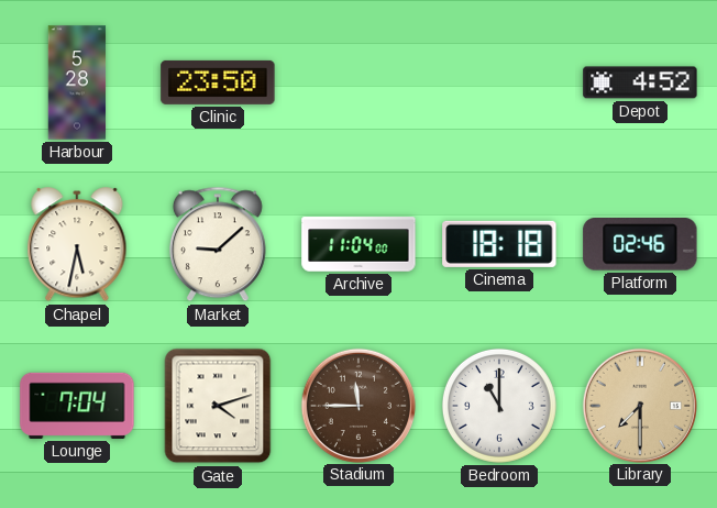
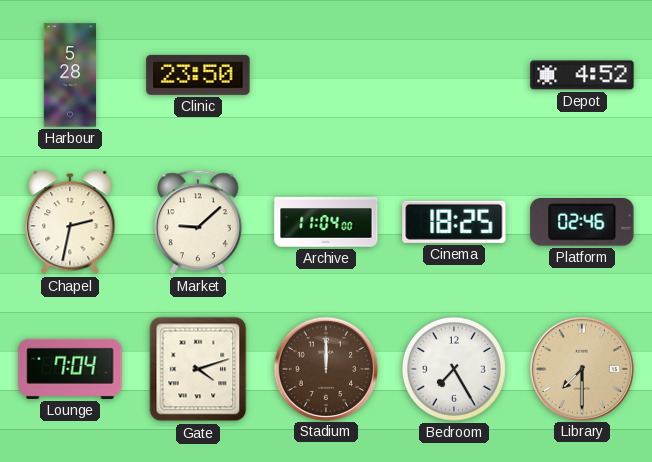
Chapel: 5:32 -> 2:32 (70, 223)
Cinema: 18:18 -> 18:25 (454, 222)
Stadium: 11:45 -> 12:00 (325, 368)
Bedroom: 11:00 -> 7:25 (454, 369)
